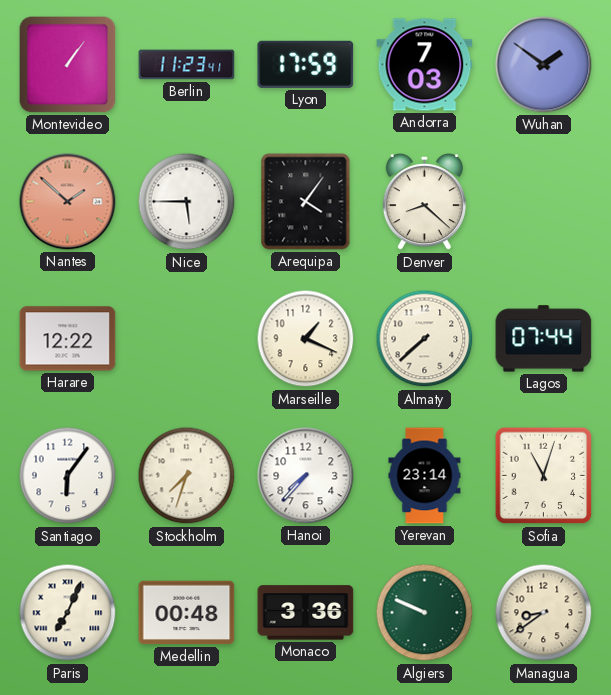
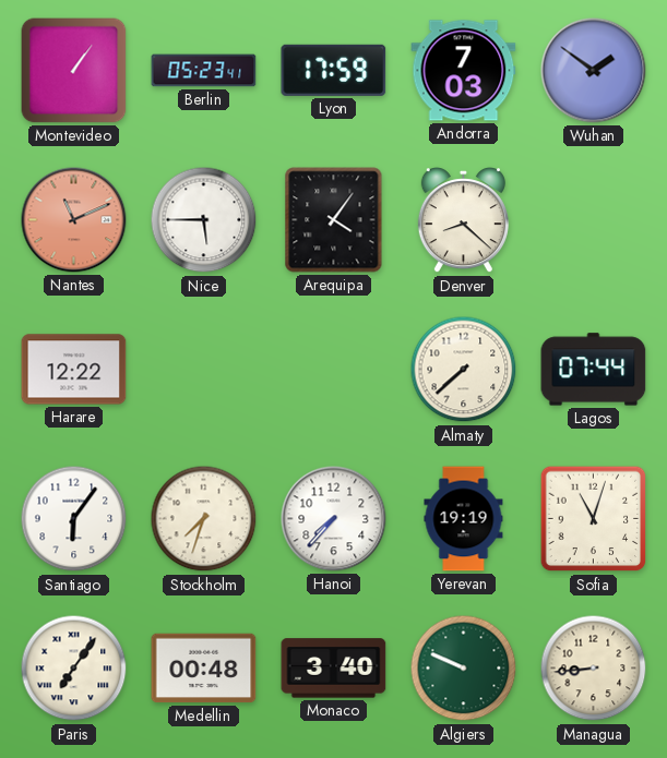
Berlin: 11:23 -> 05:23 (204, 71)
Nantes: 1:52 -> 11:11 (74, 220)
Marseille: 1:19 -> none (306, 339)
Yerevan: 23:14 -> 19:19 (464, 519)
Paris: 7:04 -> 7:06 (74, 669)
Monaco: 3:36 -> 3:40 (334, 669)
Managua: 8:39 -> 8:44 (594, 669)
